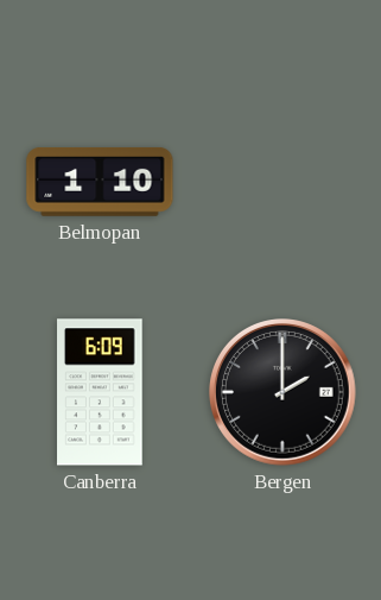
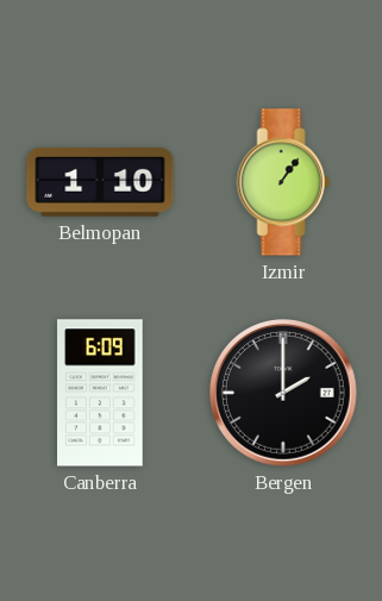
Izmir: none -> 1:06 (283, 182)
